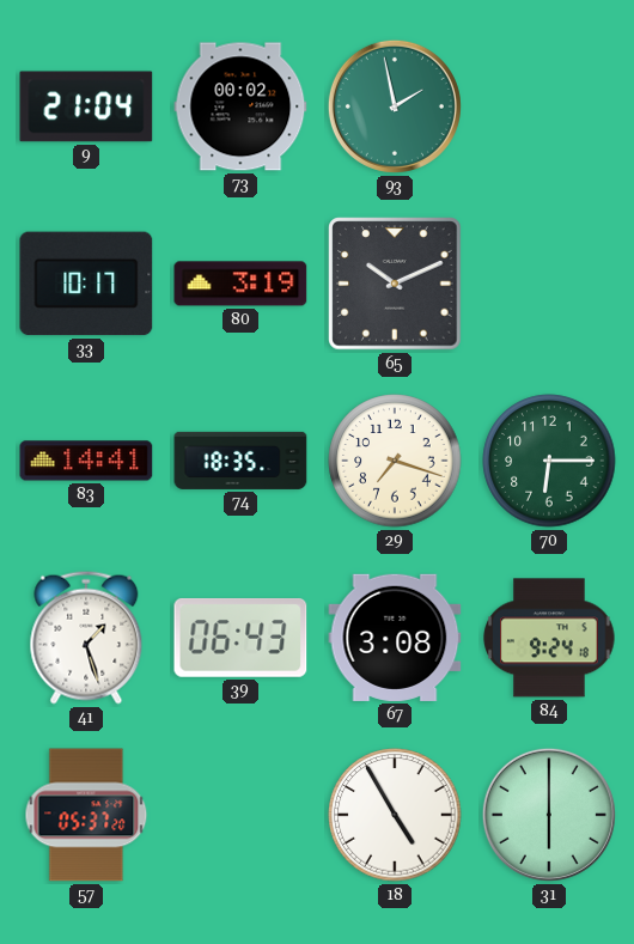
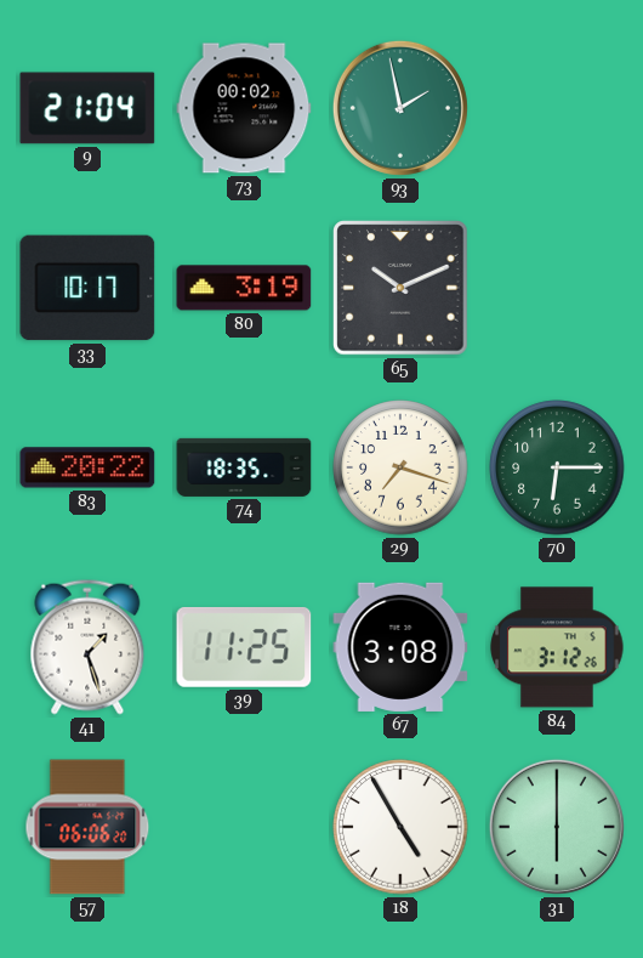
83: 14:41 -> 20:22 (87, 467)
39: 06:43 -> 11:25 (244, 647)
84: 9:24 -> 3:12 (557, 647)
57: 05:37 -> 06:06 (87, 827)
